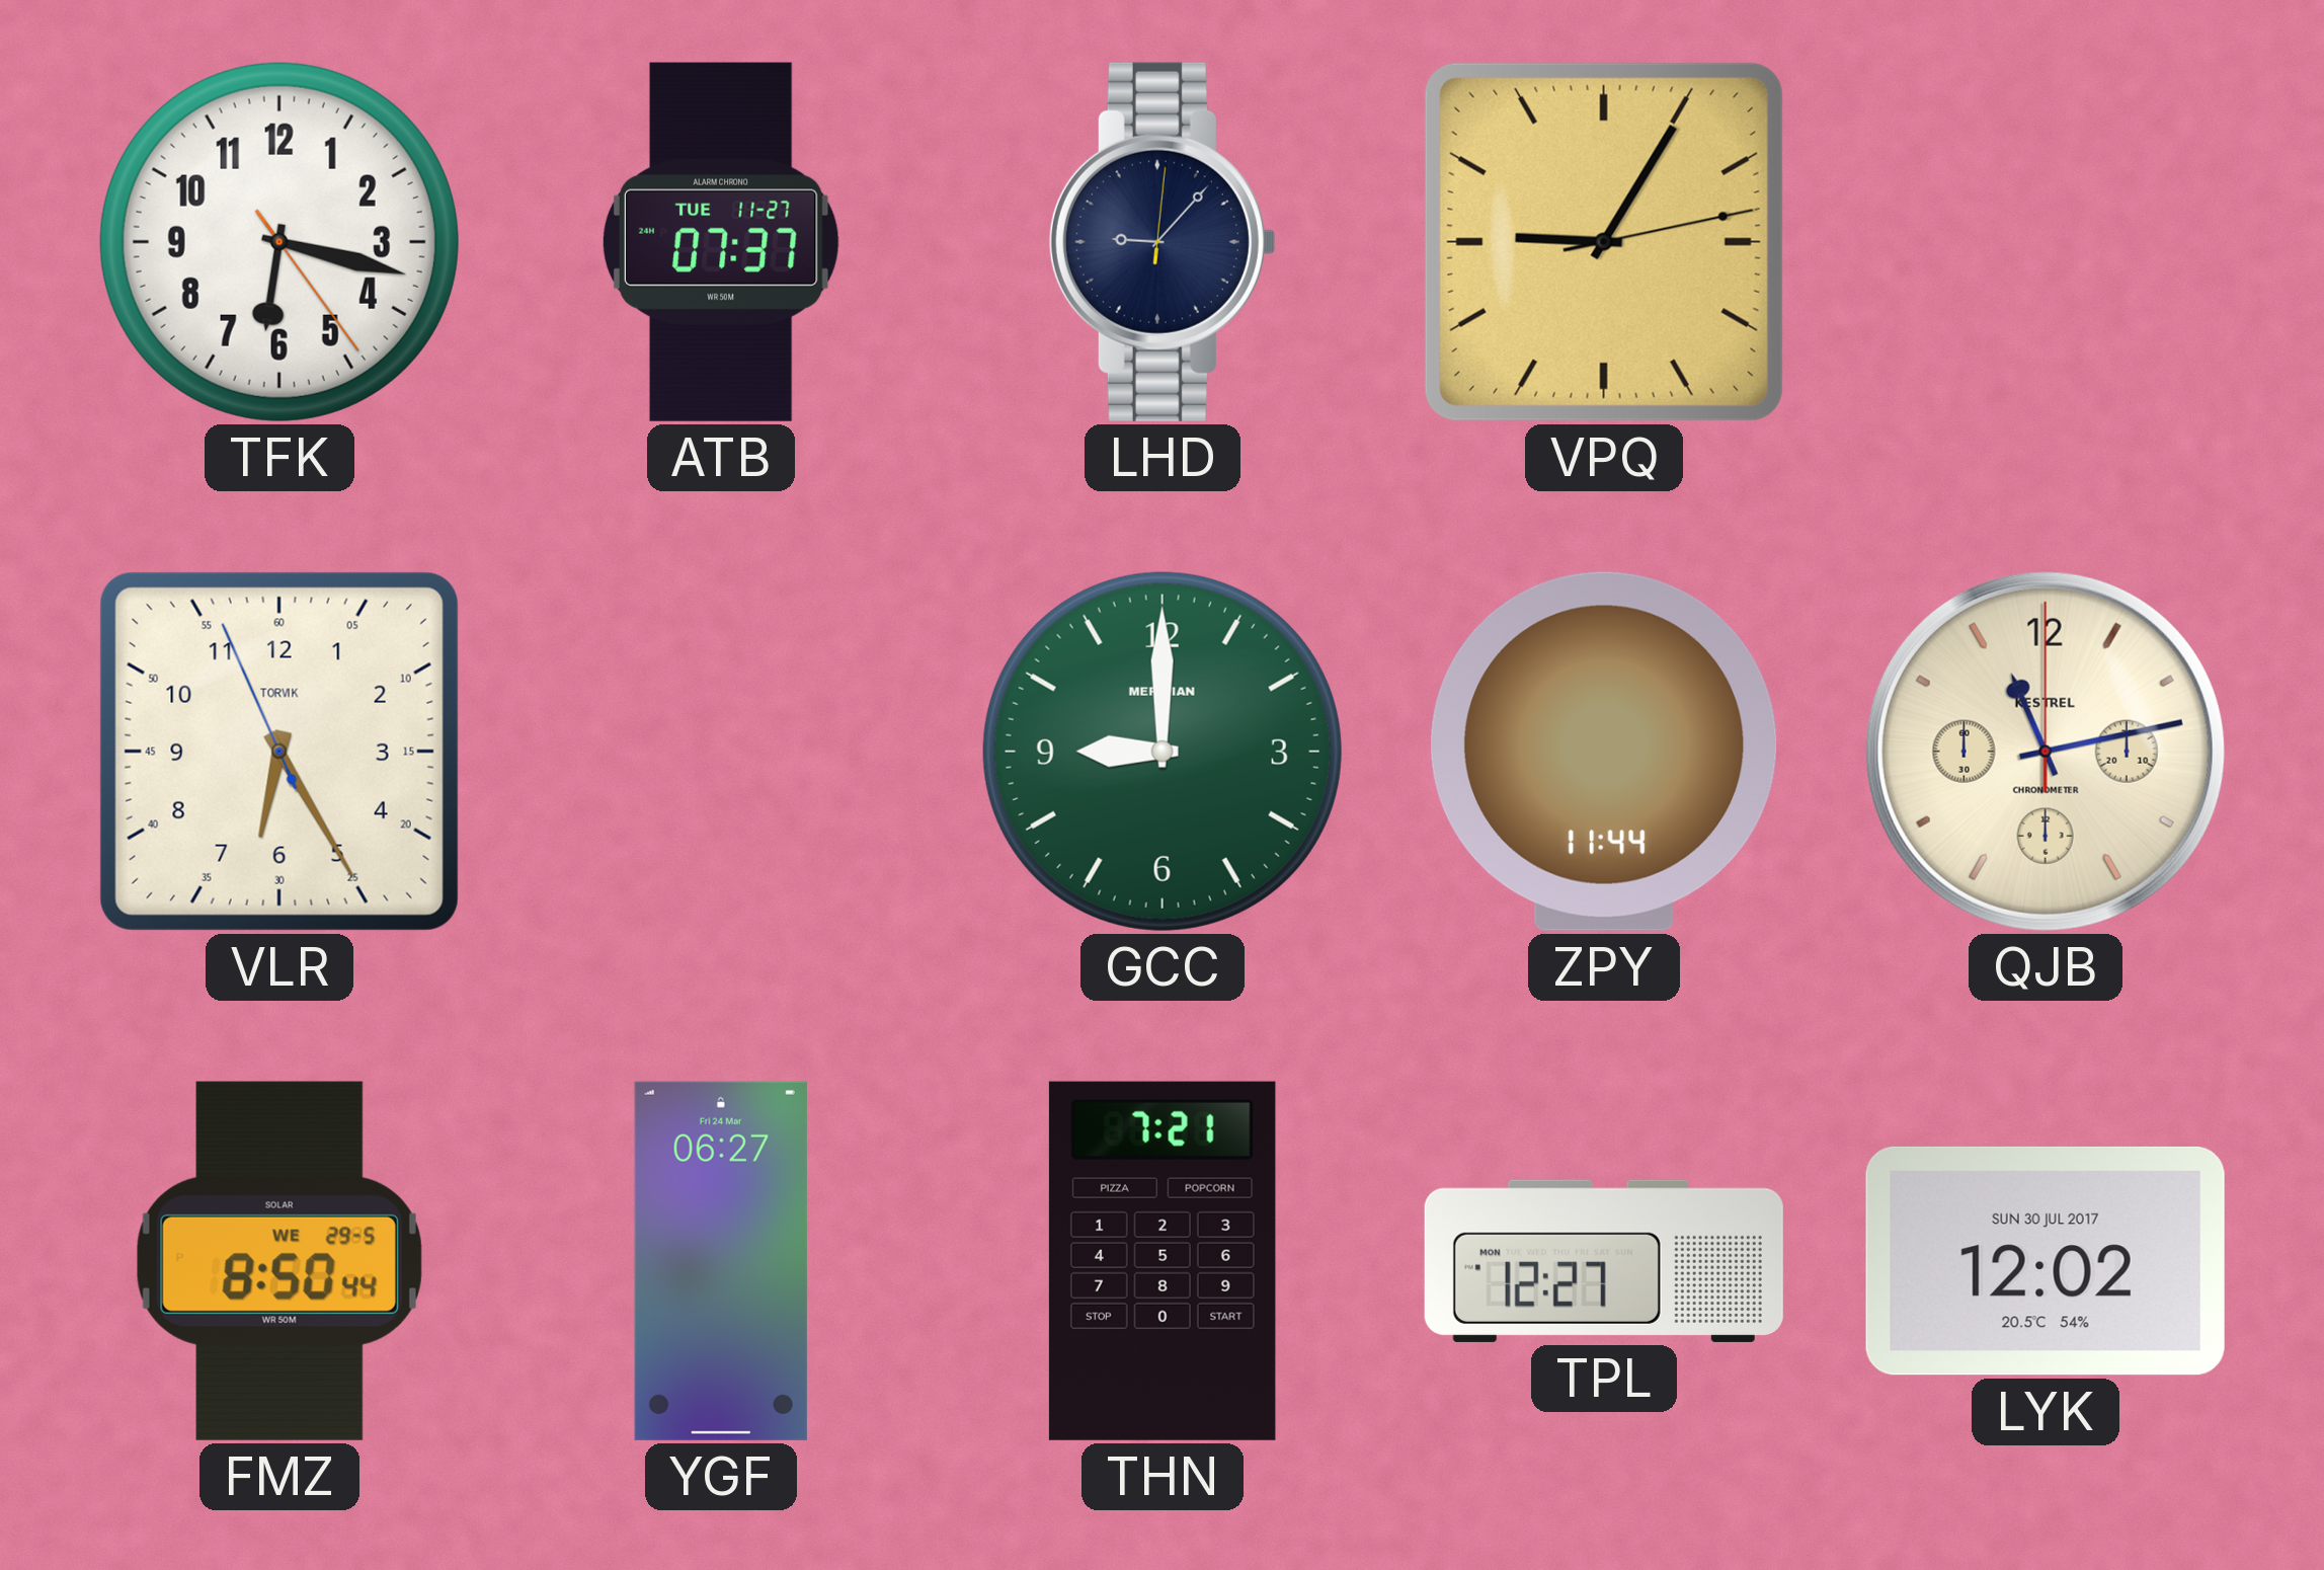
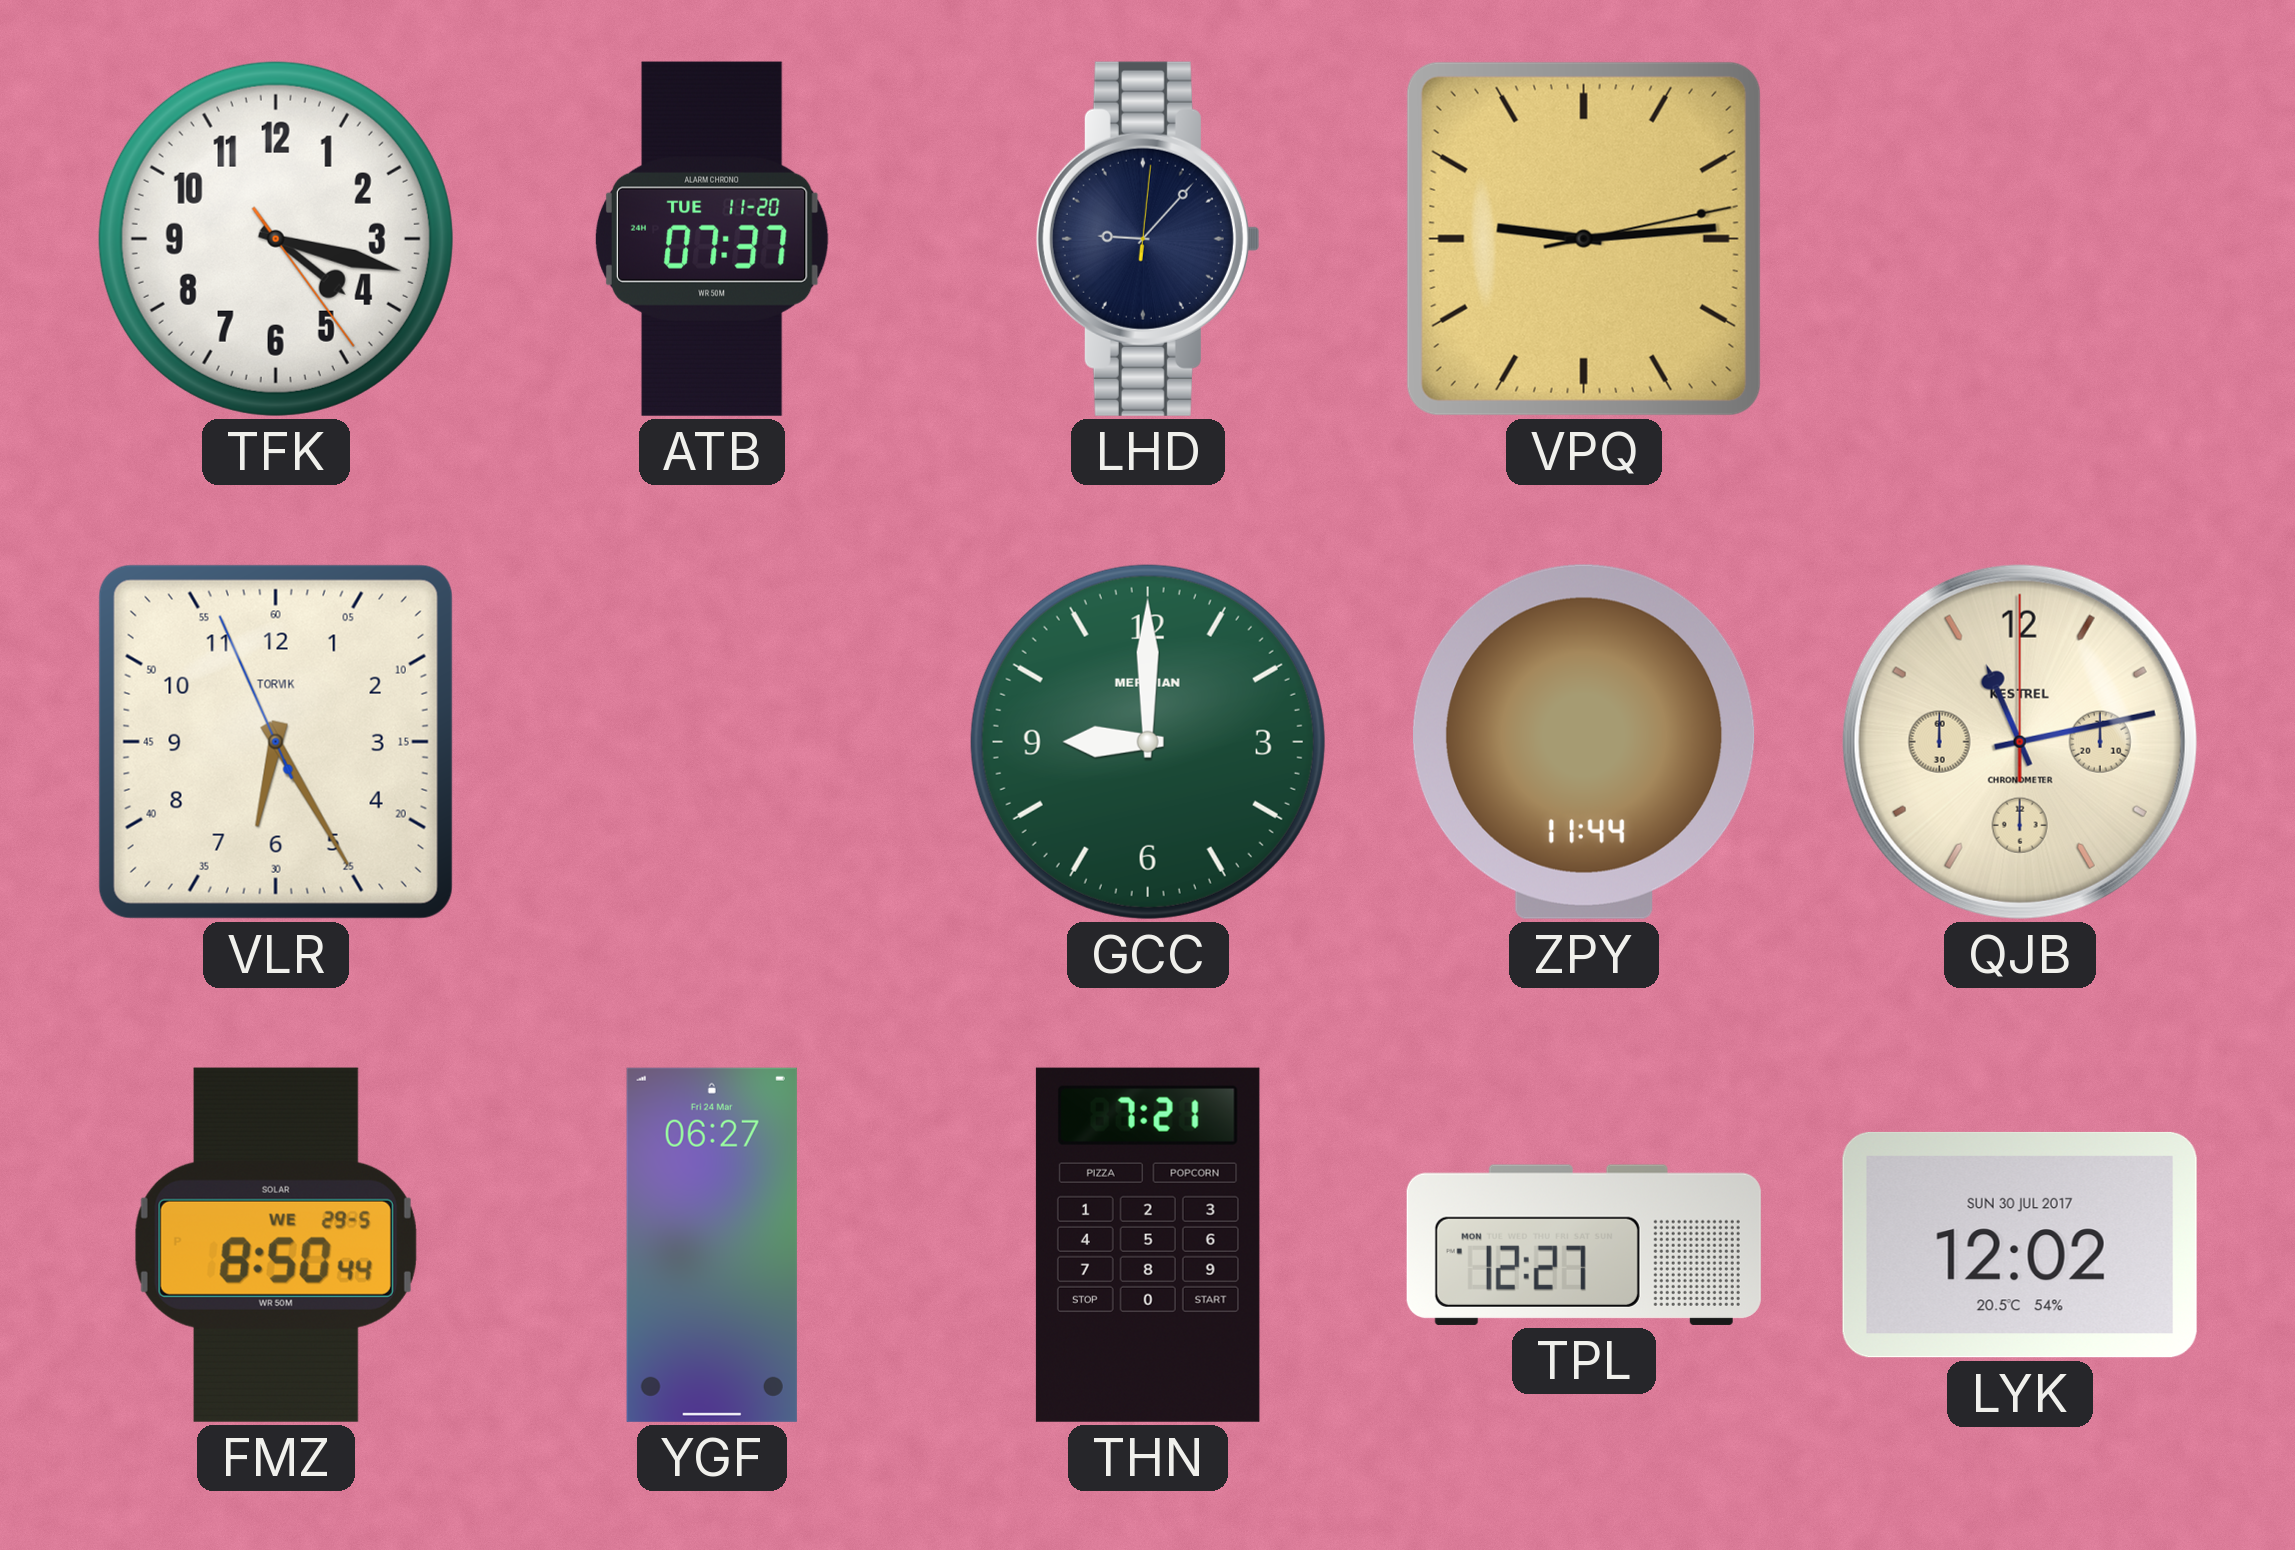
TFK: 6:17 -> 4:17 (276, 239)
ATB date: TUE 11-27 -> TUE 11-20 (712, 239)
VPQ: 9:05 -> 9:14 (1584, 239)
